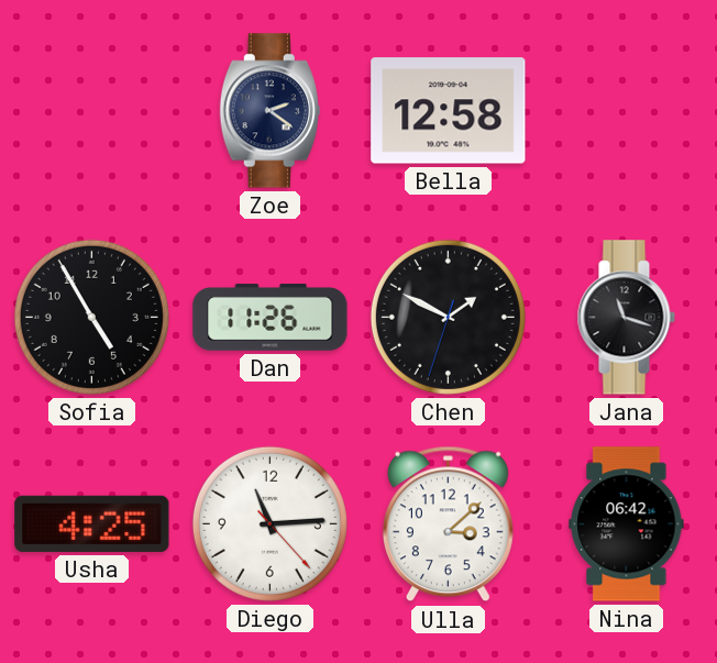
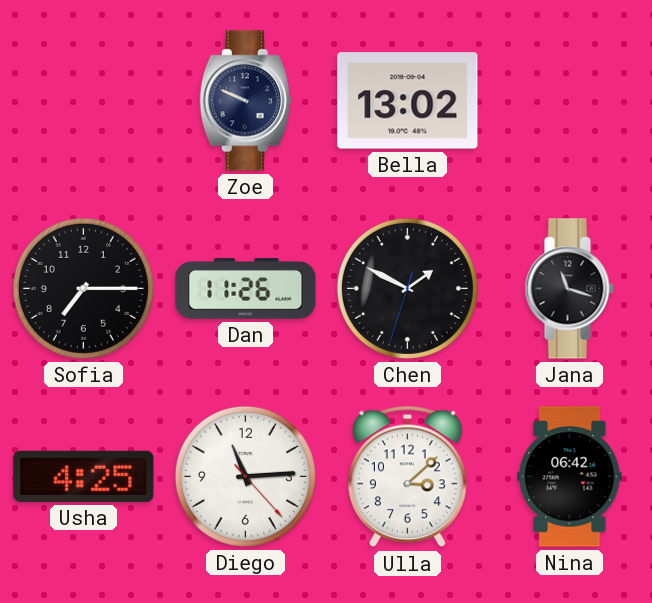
Zoe: 2:21 -> 9:49 (245, 101)
Bella: 12:58 -> 13:02 (408, 101)
Sofia: 4:55 -> 7:15 (83, 288)
